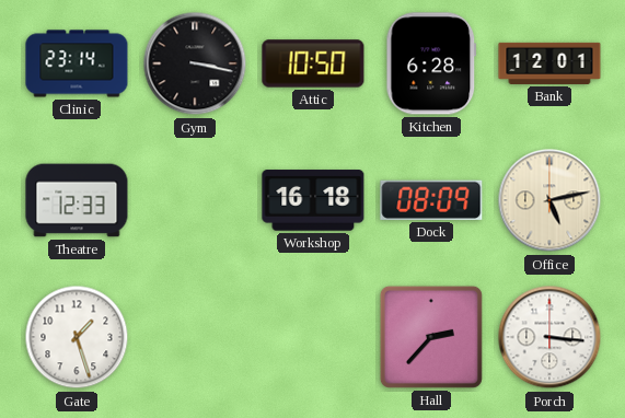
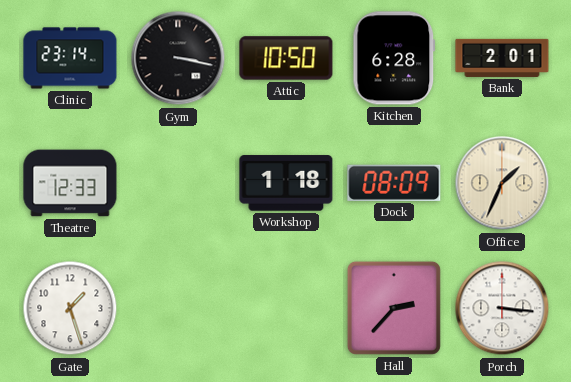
Bank: 12:01 -> 2:01 (502, 58)
Workshop: 16:18 -> 1:18 (286, 183)
Office: 5:13 -> 1:34 (502, 183)
